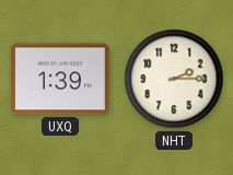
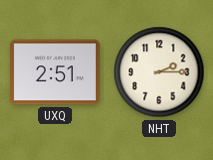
UXQ: 1:39 -> 2:51 (56, 72)
